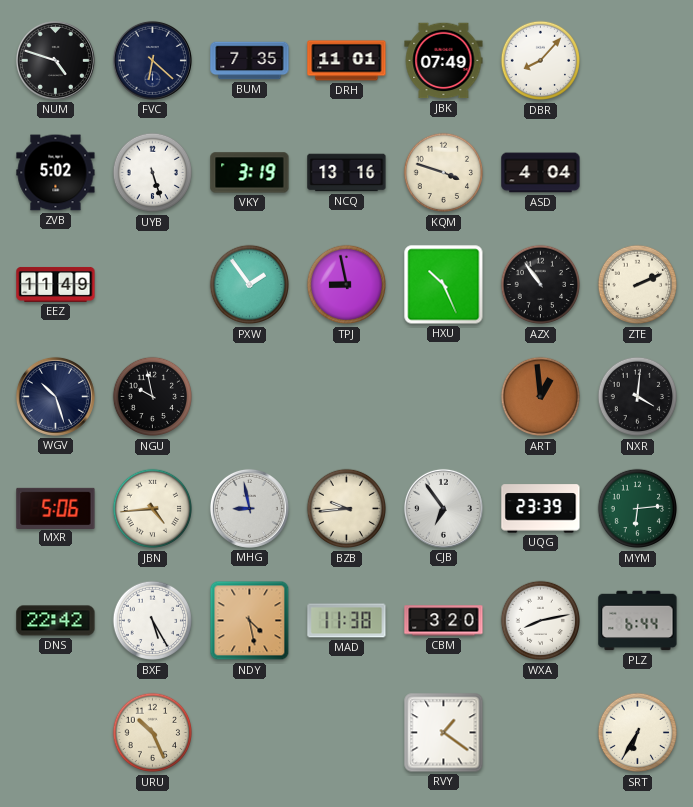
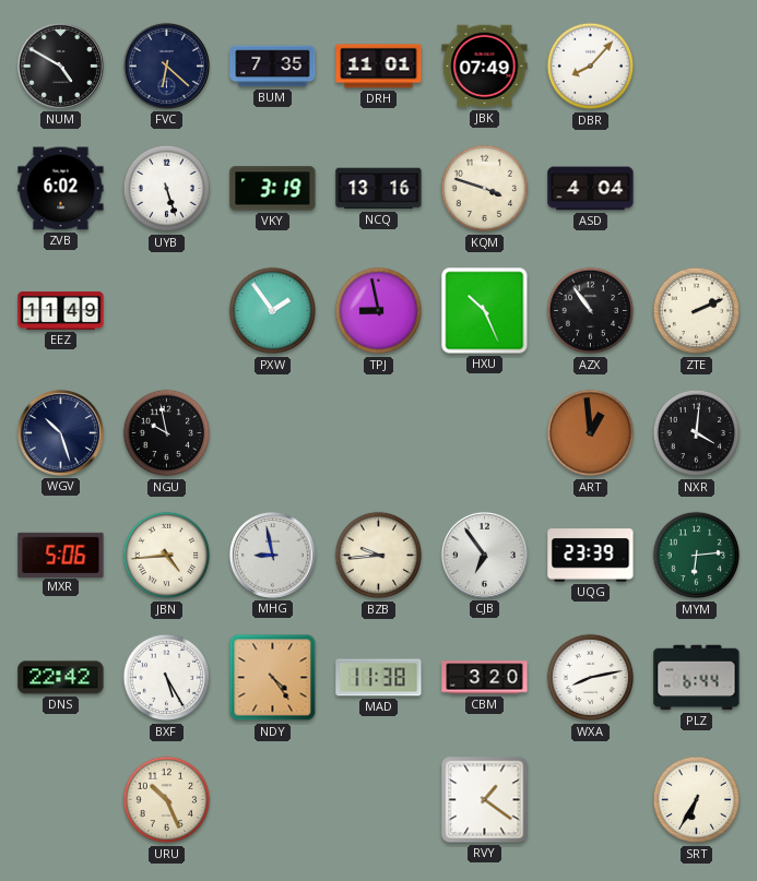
NUM: 4:48 -> 4:50 (60, 66)
ZVB: 5:02 -> 6:02 (61, 189)
NDY: 4:28 -> 4:24 (273, 678)
